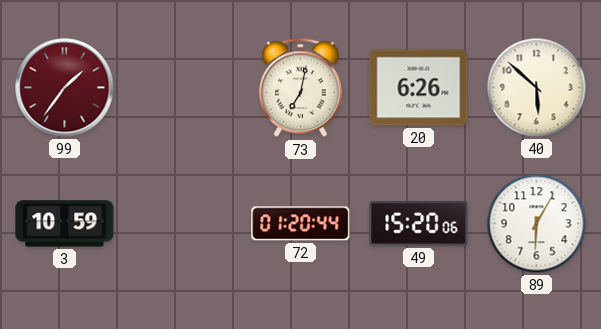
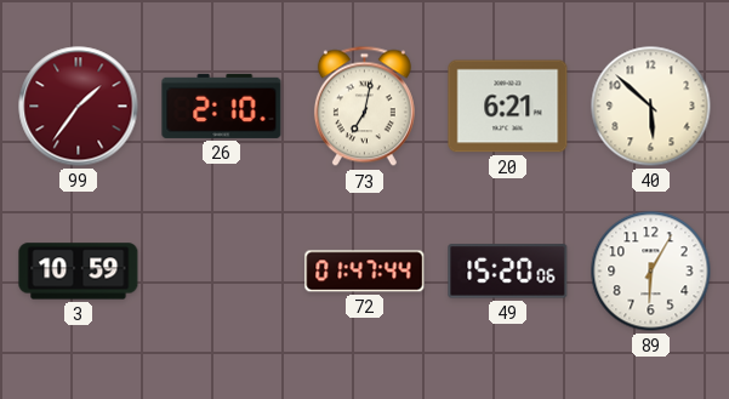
26: none -> 2:10 (222, 106)
20: 6:26 -> 6:21 (508, 107)
72: 01:20 -> 01:47 (365, 272)
